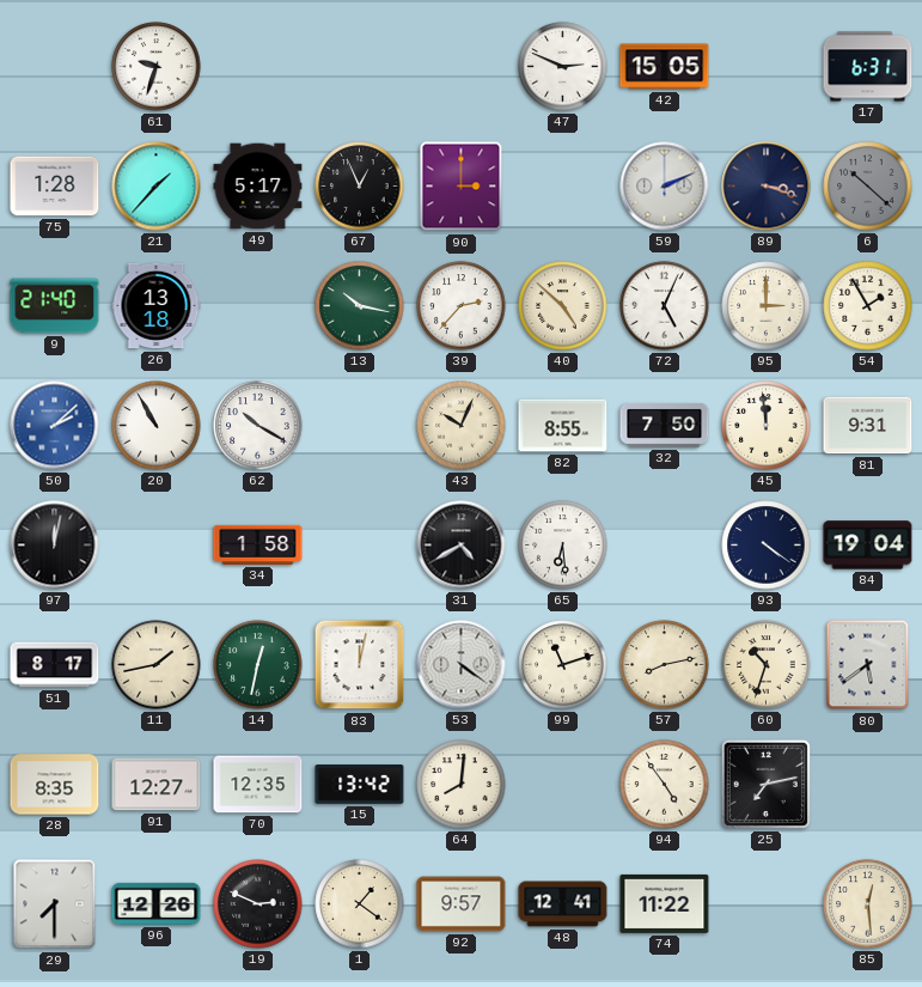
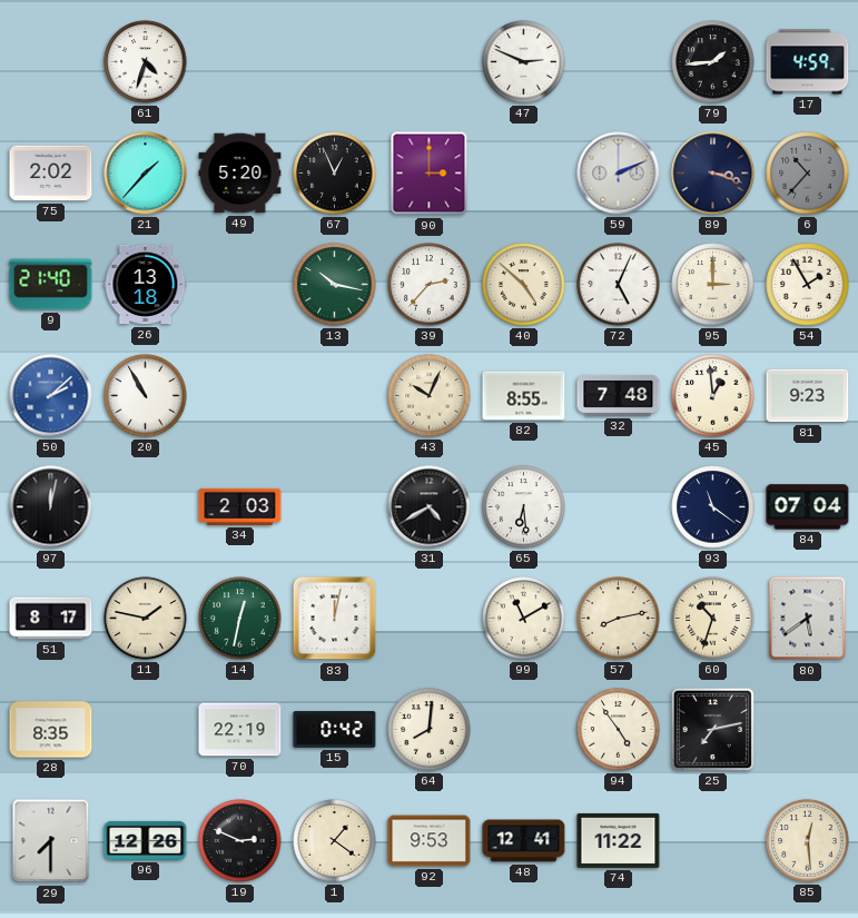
61: 9:33 -> 4:33 (146, 62)
42: 15:05 -> none (665, 67)
79: none -> 1:44 (713, 62)
17: 6:31 -> 4:59 (808, 62)
75: 1:28 -> 2:02 (51, 174)
49: 5:17 -> 5:20 (240, 174)
6: 10:22 -> 10:37 (808, 174)
62: 10:20 -> none (258, 426)
32: 7:50 -> 7:48 (619, 396)
45: 11:59 -> 12:59 (713, 396)
81: 9:31 -> 9:23 (808, 396)
34: 1:58 -> 2:03 (240, 506)
93: 4:21 -> 11:21 (713, 507)
84: 19:04 -> 07:04 (808, 507)
11: 1:43 -> 1:47 (146, 619)
53: 4:21 -> none (462, 665)
99: 11:12 -> 11:10 (524, 619)
91: 12:27 -> none (157, 785)
70: 12:35 -> 22:19 (240, 730)
15: 13:42 -> 0:42 (335, 730)
92: 9:57 -> 9:53 (430, 841)
